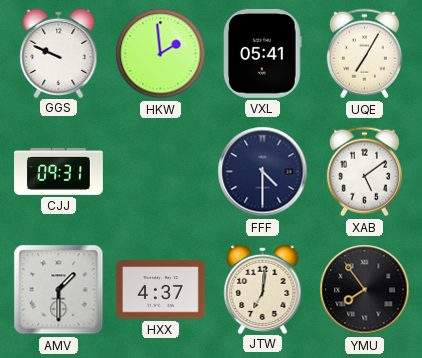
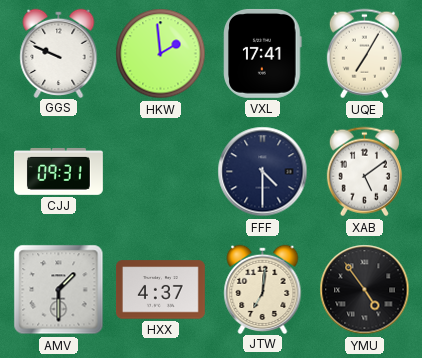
VXL: 05:41 -> 17:41 (263, 53)
YMU: 7:54 -> 4:54 (365, 290)
